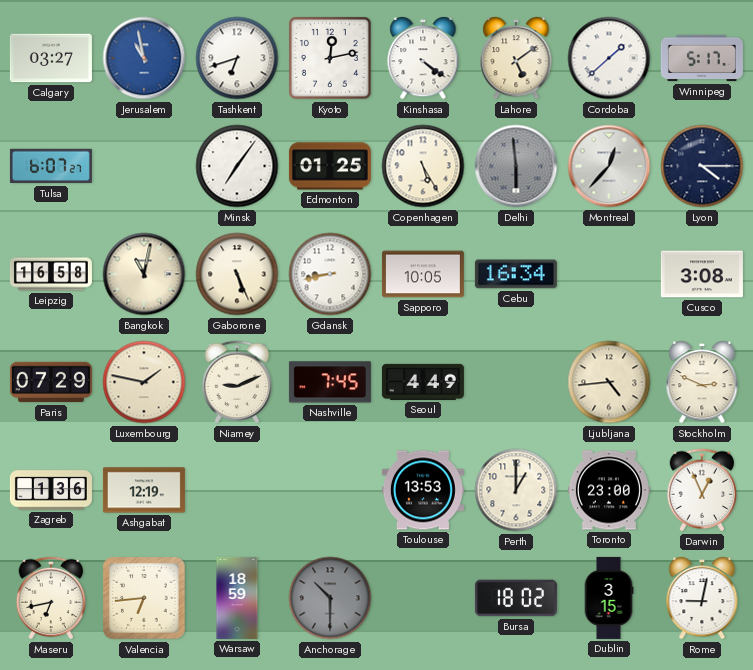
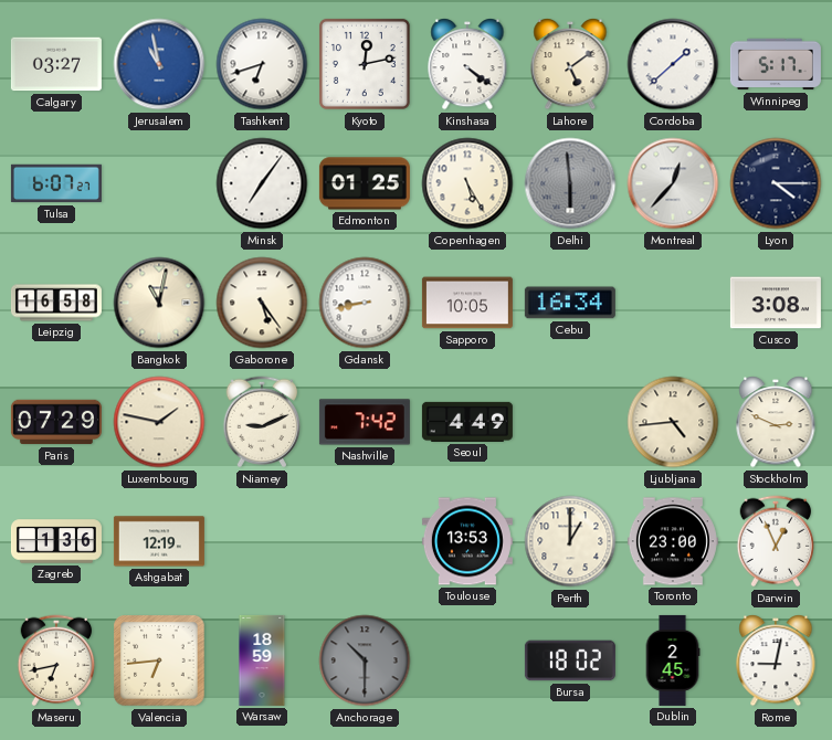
Gaborone: 5:26 -> 5:24 (262, 303)
Nashville: 7:45 -> 7:42 (365, 422)
Dublin: 3:15 -> 2:45 (673, 660)
